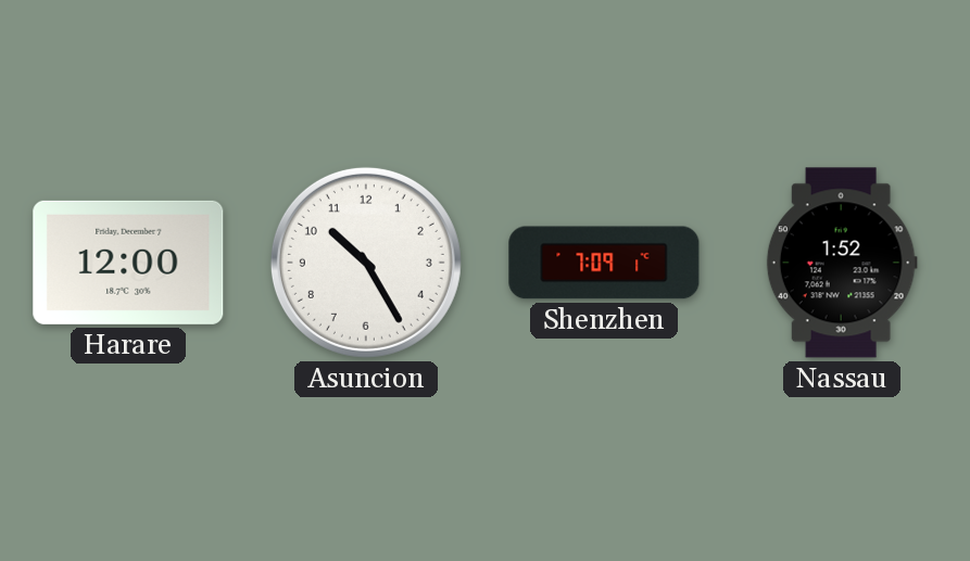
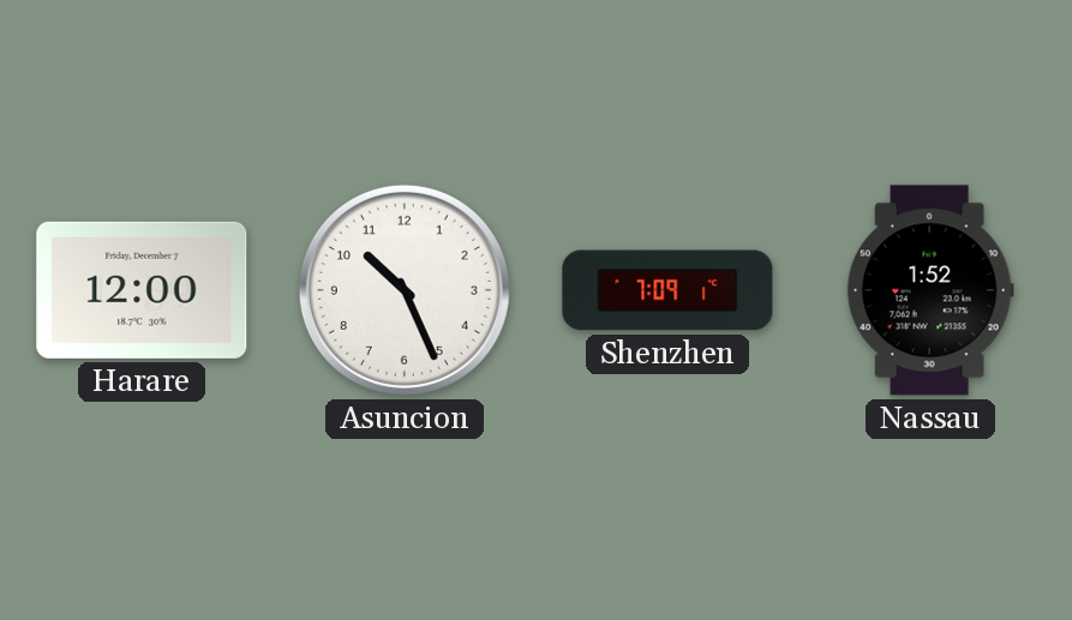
Asuncion: 10:25 -> 10:26 (405, 290)
